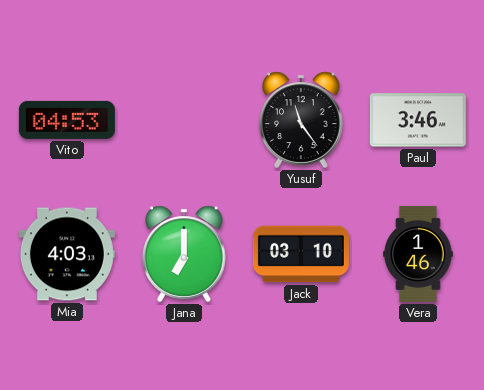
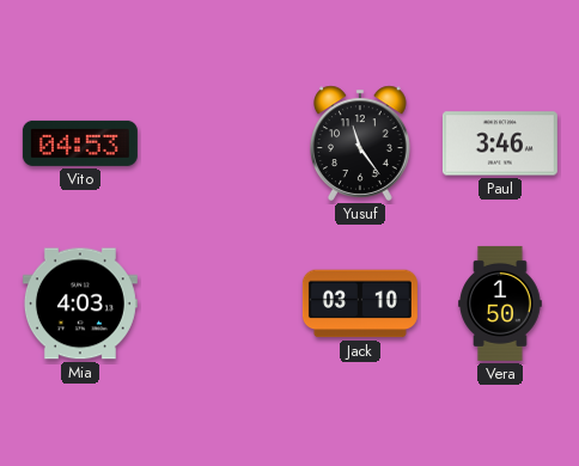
Jana: 7:00 -> none (185, 254)
Vera: 1:46 -> 1:50 (500, 303)
